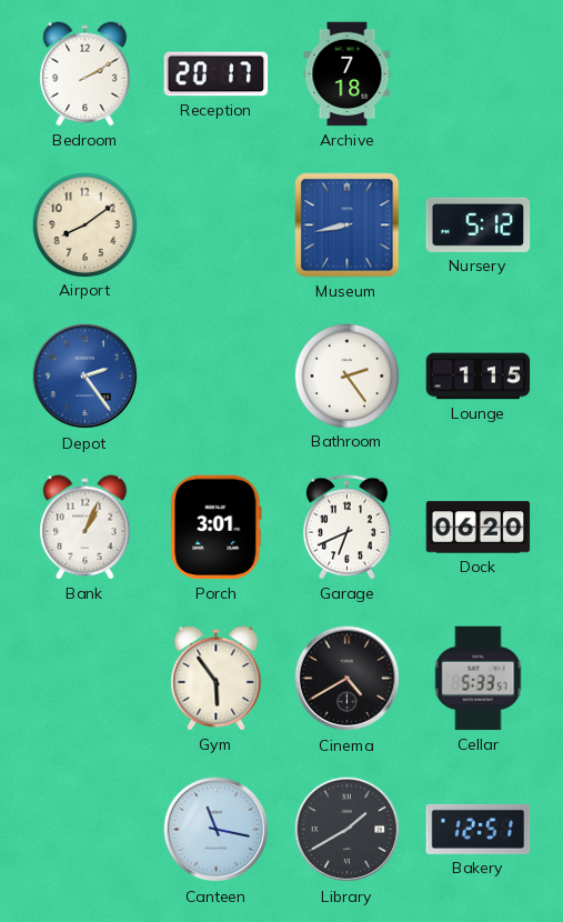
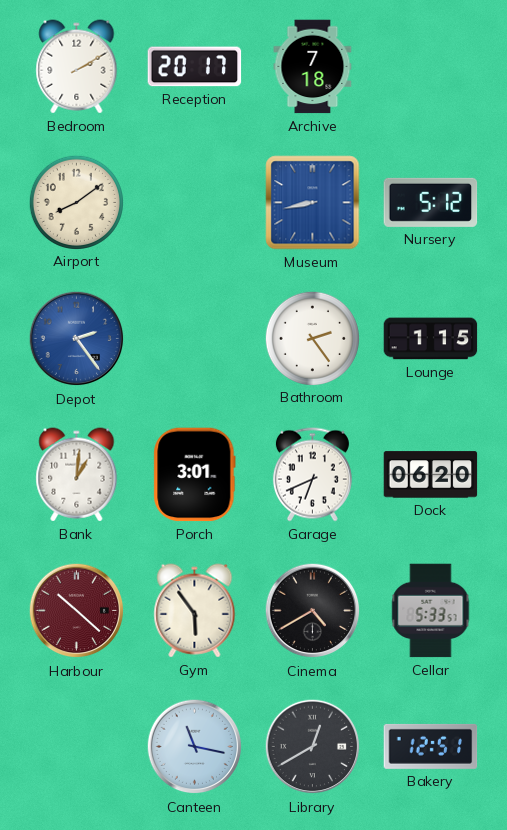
Bank: 1:04 -> 1:01 (77, 475)
Harbour: none -> 10:22 (77, 611)
Library: 1:40 -> 12:40 (313, 747)
